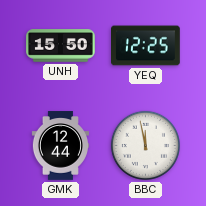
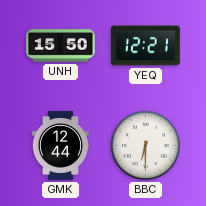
YEQ: 12:25 -> 12:21 (146, 46)
BBC: 11:58 -> 6:30 (145, 145)
